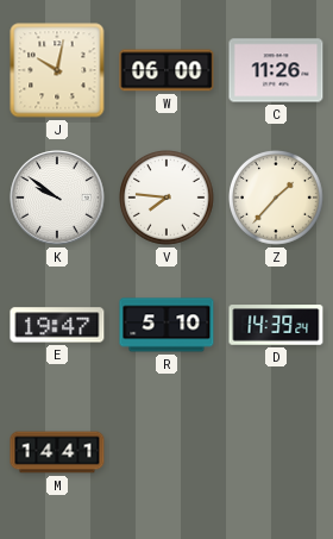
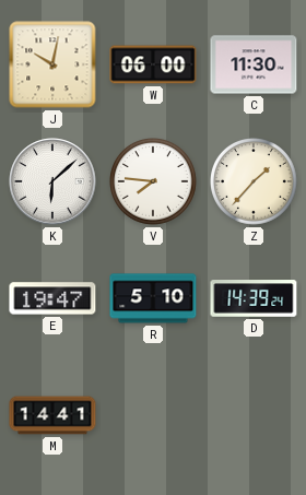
C: 11:26 -> 11:30 (254, 64)
K: 9:51 -> 6:08 (52, 181)
